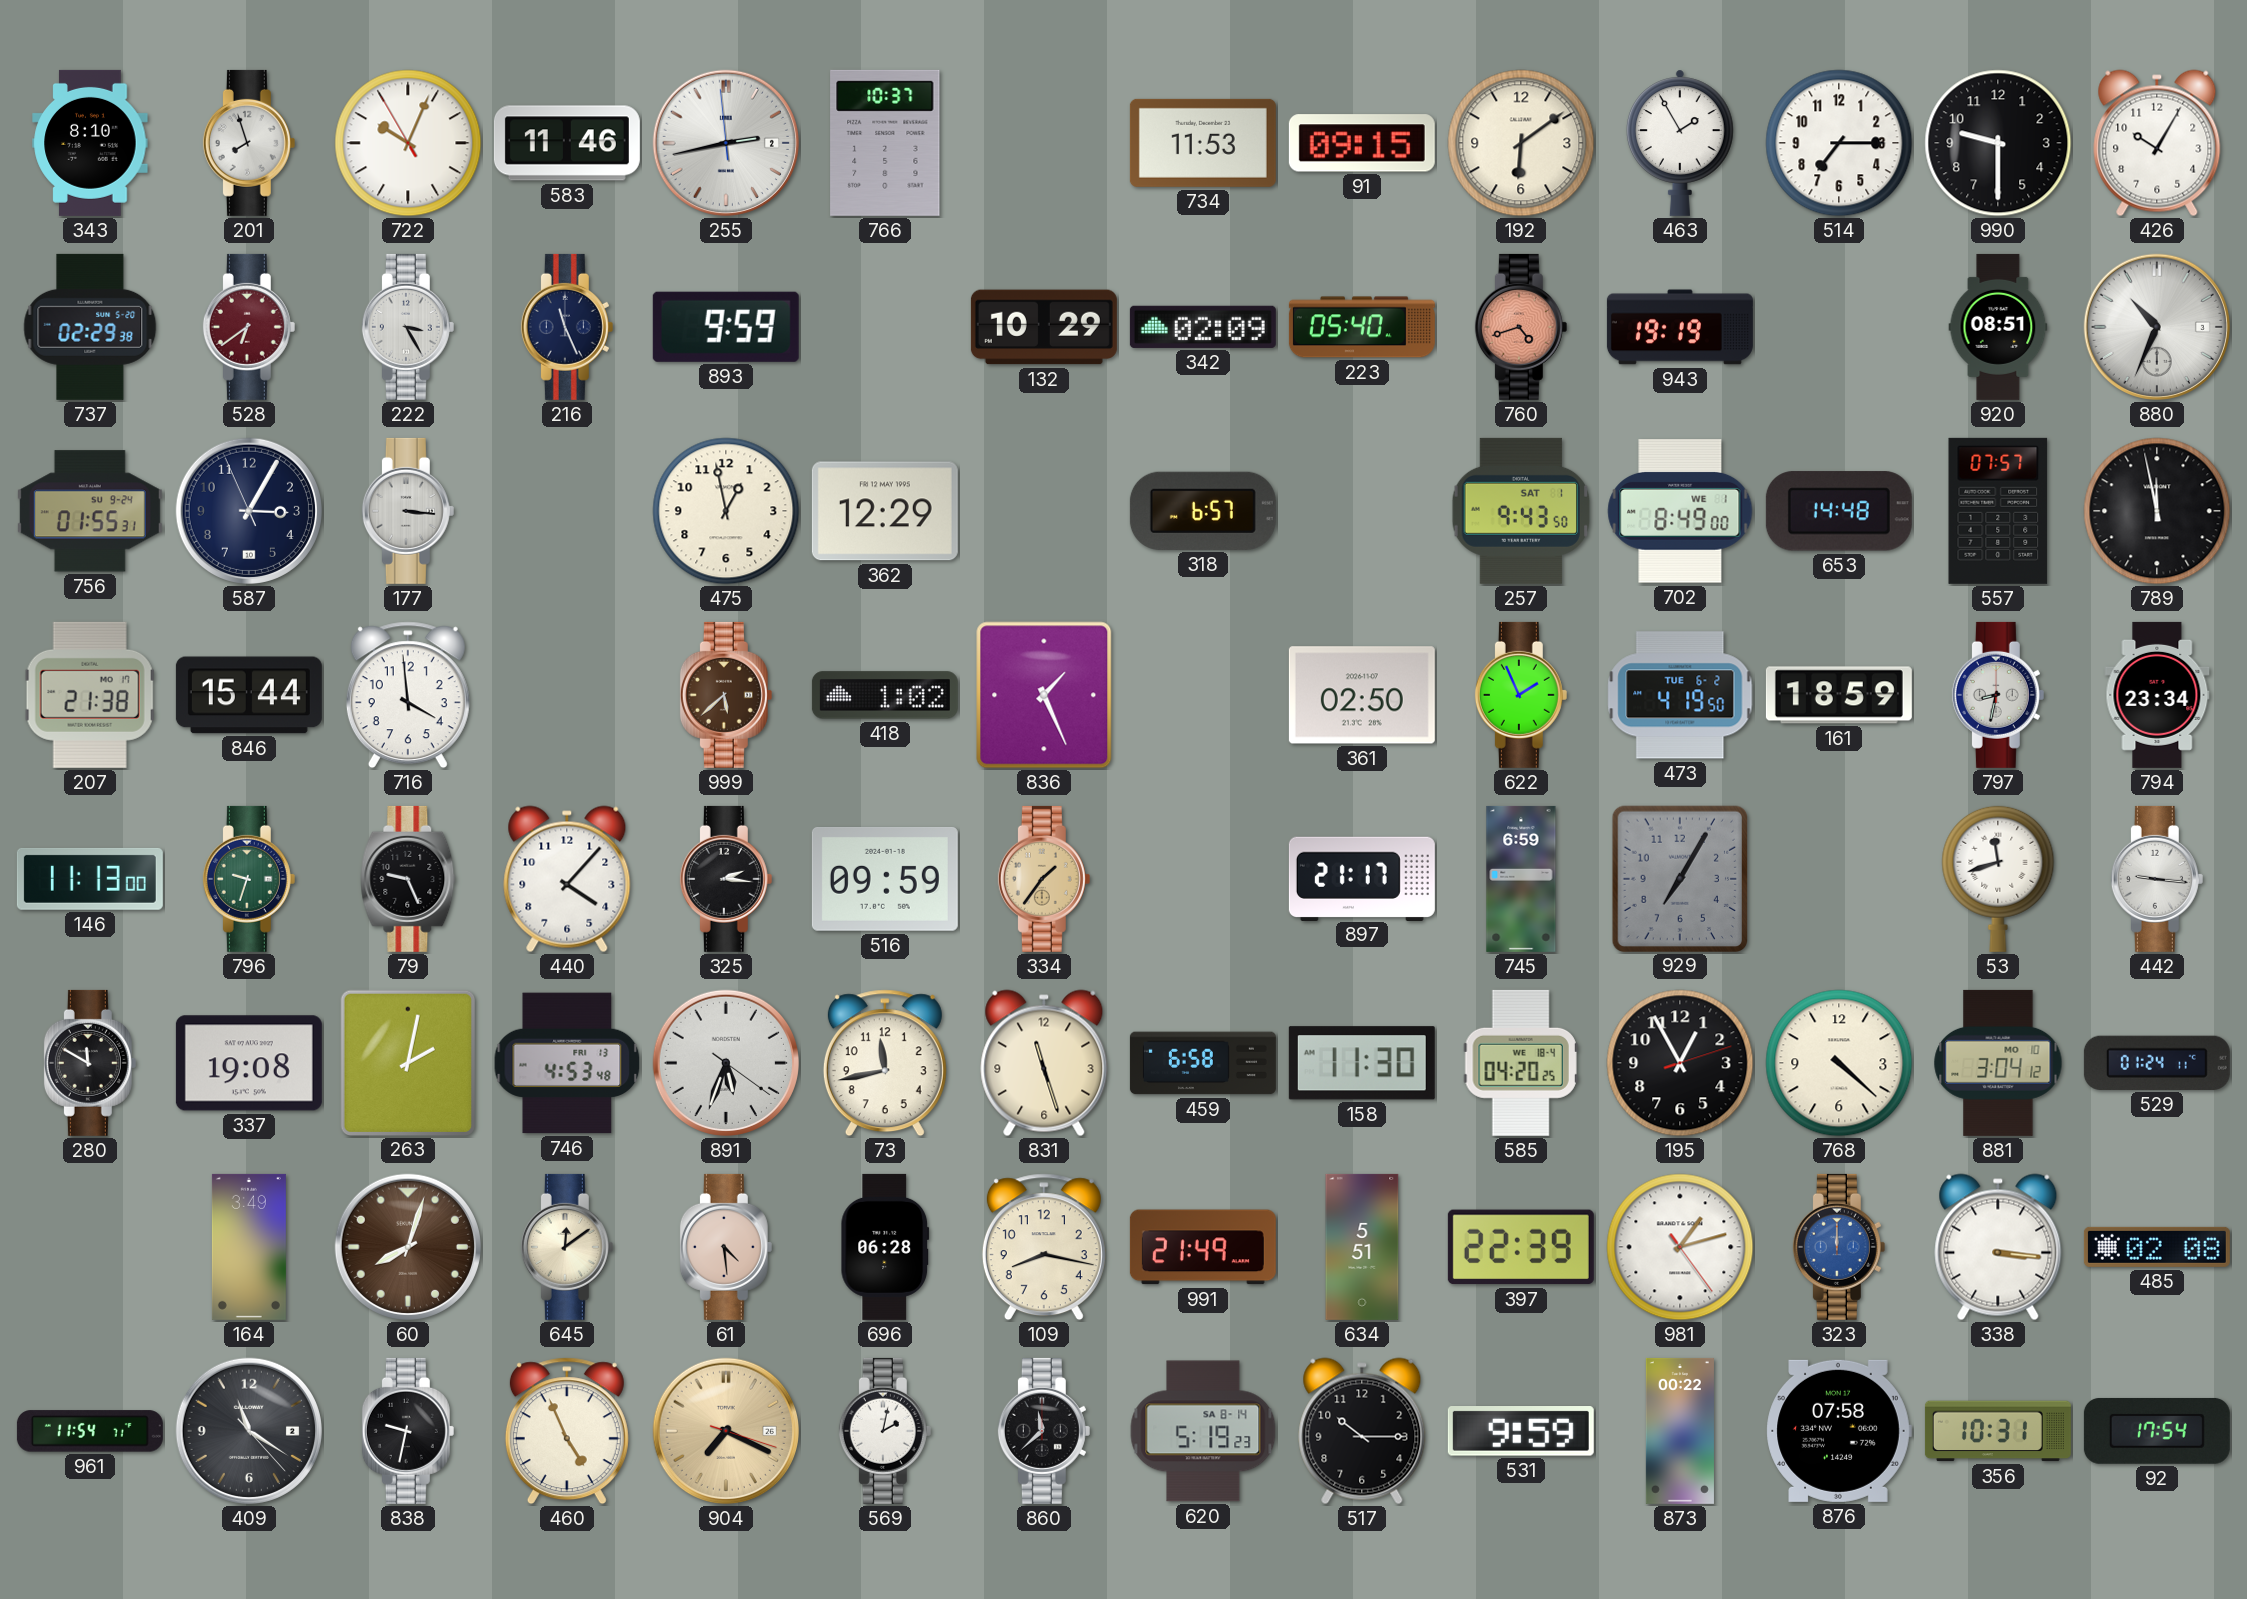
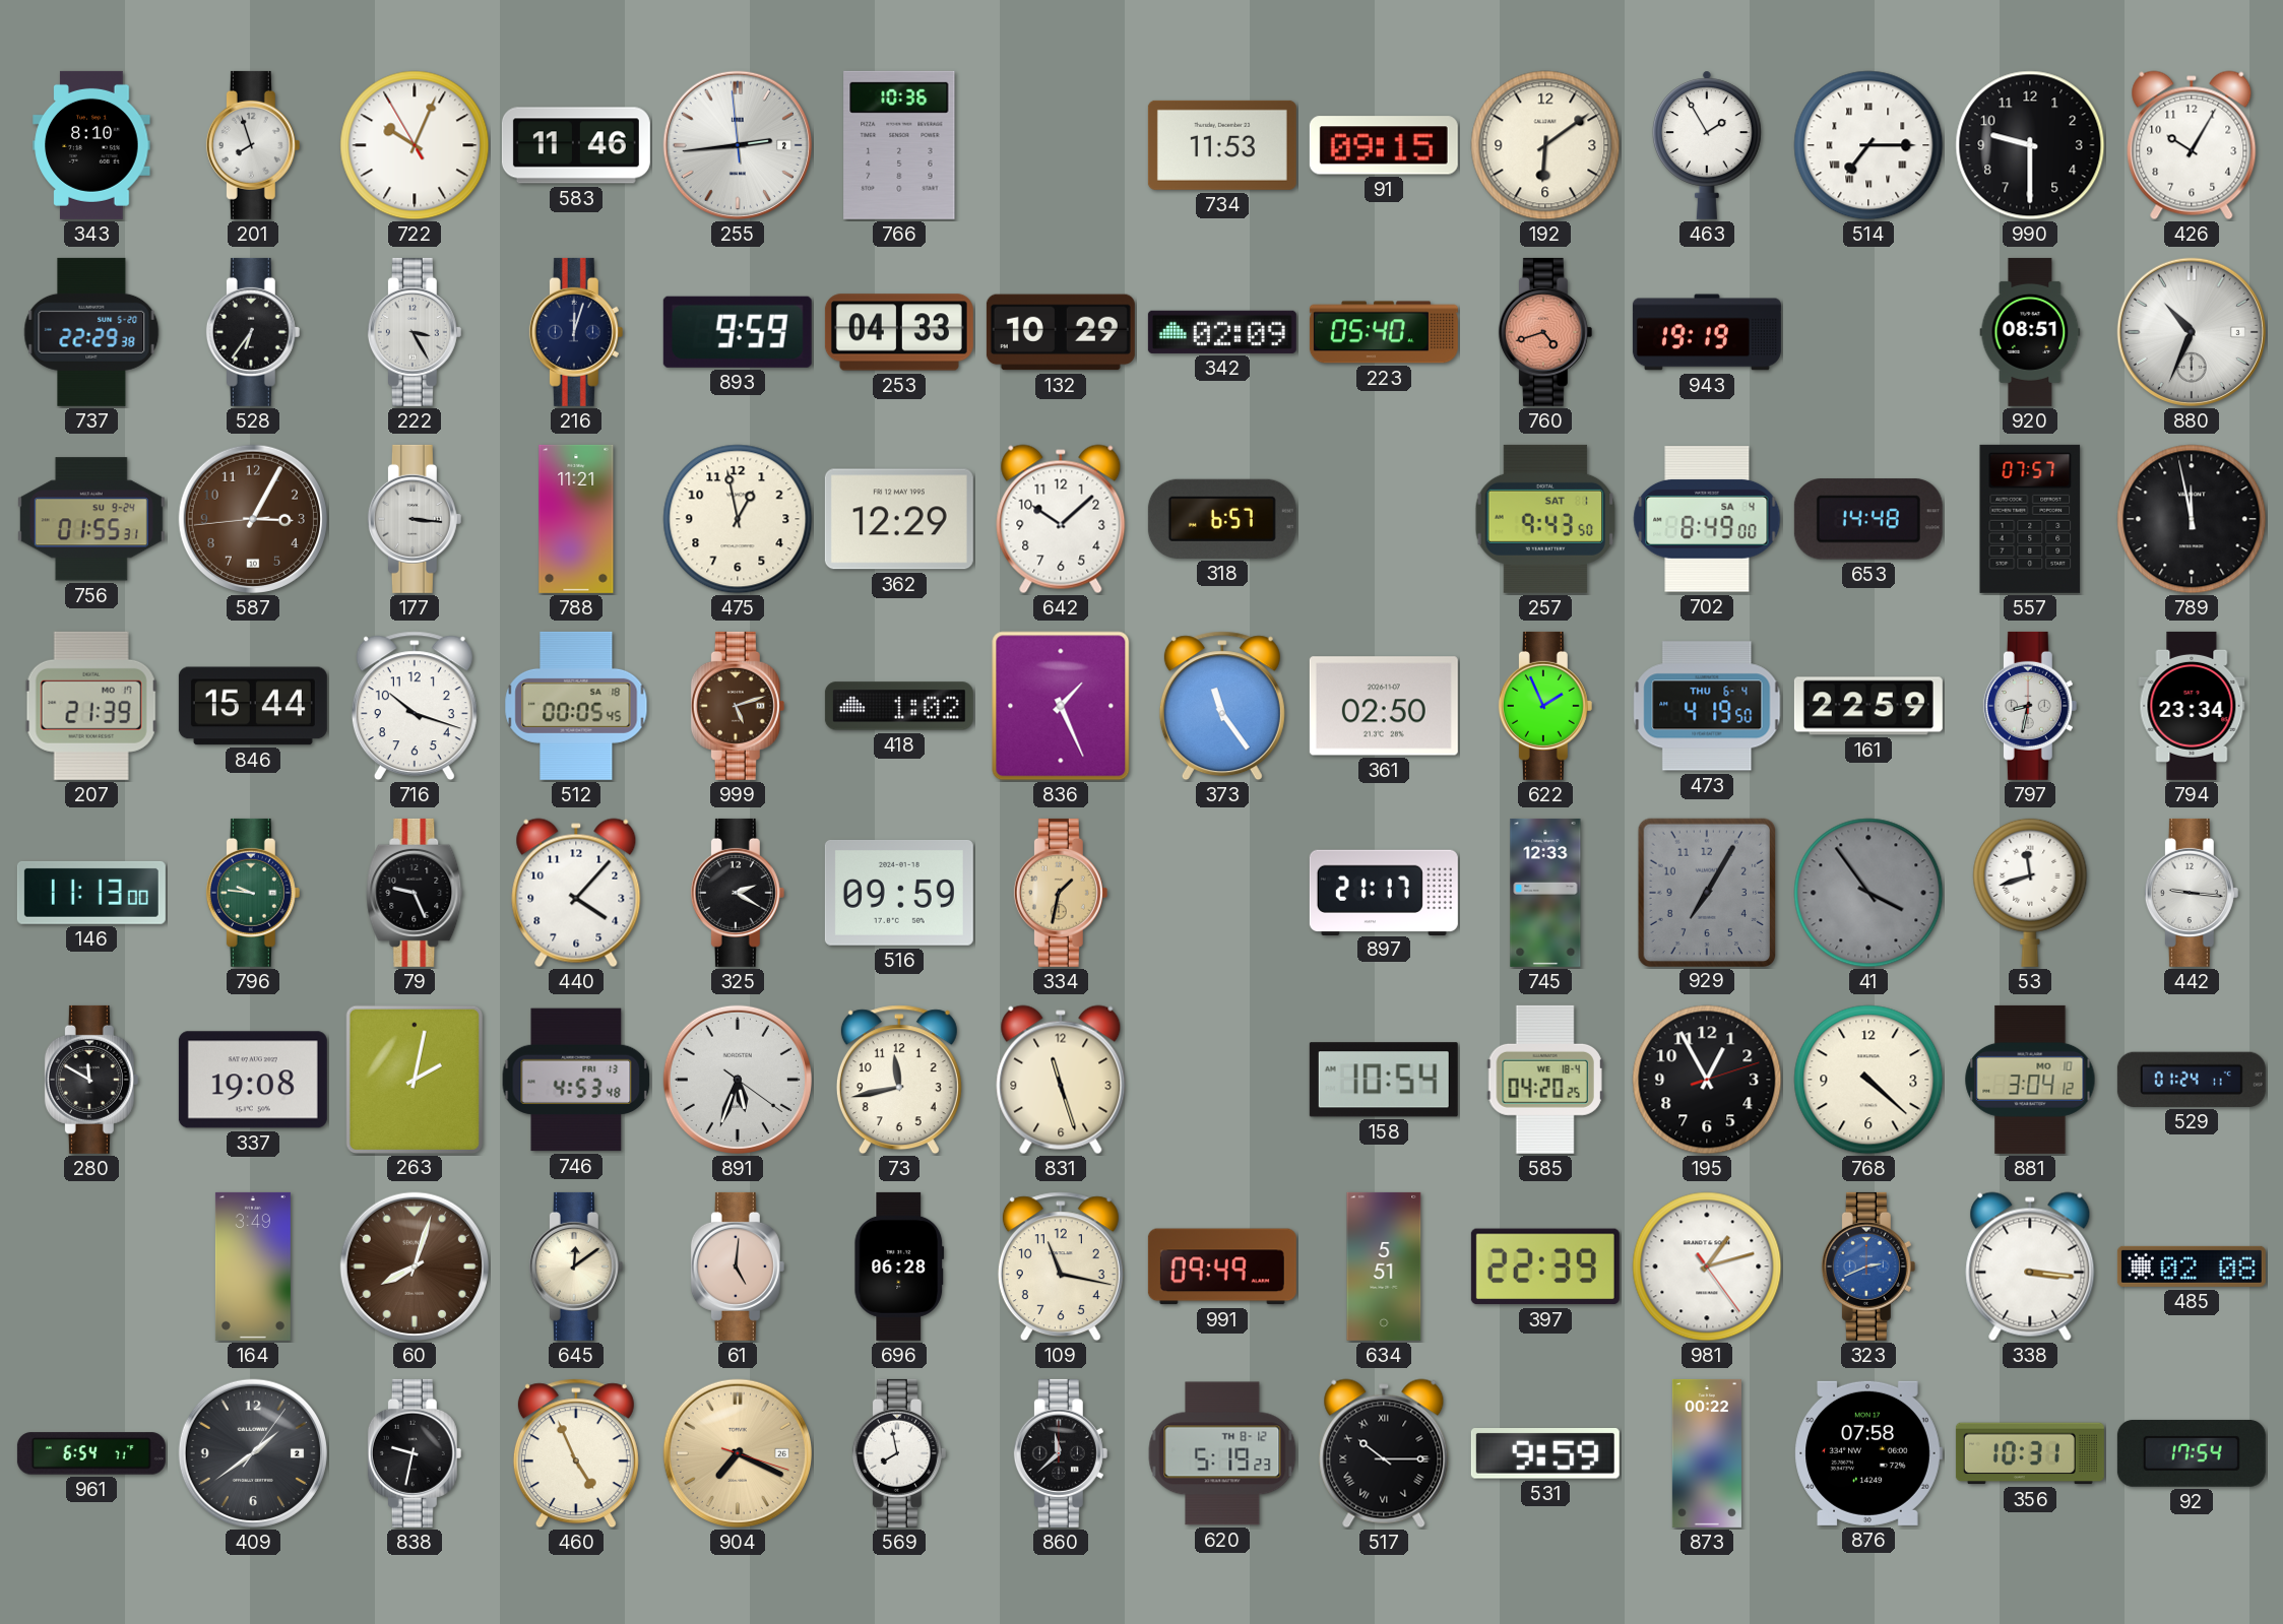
255: 2:42 -> 2:43 (738, 145)
766: 10:37 -> 10:36 (899, 145)
514 numerals: Arabic -> Roman (1868, 145)
737: 02:29 -> 22:29 (91, 332)
528: 6:39 -> 6:36 (253, 332)
528 dial: burgundy -> black (253, 332)
216: 11:26 -> 12:03 (576, 332)
253: none -> 04:33 (899, 332)
587: 3:04:56 -> 3:04:44 (253, 519)
587 dial: navy -> brown (253, 519)
788: none -> 11:21 (576, 519)
642: none -> 10:08 (1061, 519)
702 date: WE 1 -> SA 4 (1707, 519)
207: 21:38 -> 21:39 (91, 706)
716: 3:59 -> 10:18 (415, 706)
512: none -> 00:05 (576, 706)
999: 5:38 -> 5:12 (738, 706)
373: none -> 11:24 (1222, 706)
473 date: TUE 6-2 -> THU 6-4 (1707, 706)
161: 18:59 -> 22:59 (1868, 706)
796: 9:33 -> 9:46 (253, 893)
325: 2:16 -> 2:20 (738, 893)
334: 1:36 -> 1:32 (1061, 893)
745: 6:59 -> 12:33 (1545, 893)
41: none -> 3:54 (1868, 893)
459: 6:58 -> none (1203, 1063)
158: 11:30 -> 10:54 (1384, 1080)
61: 4:29 -> 5:01 (738, 1266)
109: 8:17 -> 11:17 (1061, 1266)
991: 21:49 -> 09:49 (1222, 1266)
323: 12:00 -> 2:41 (1868, 1266)
961: 11:54 -> 6:54 (91, 1453)
409: 11:20 -> 1:39 (253, 1453)
569: 2:02 -> 7:58 (899, 1453)
620 date: SA 8-14 -> TH 8-12 (1222, 1453)
517 numerals: Arabic -> Roman (1384, 1453)
